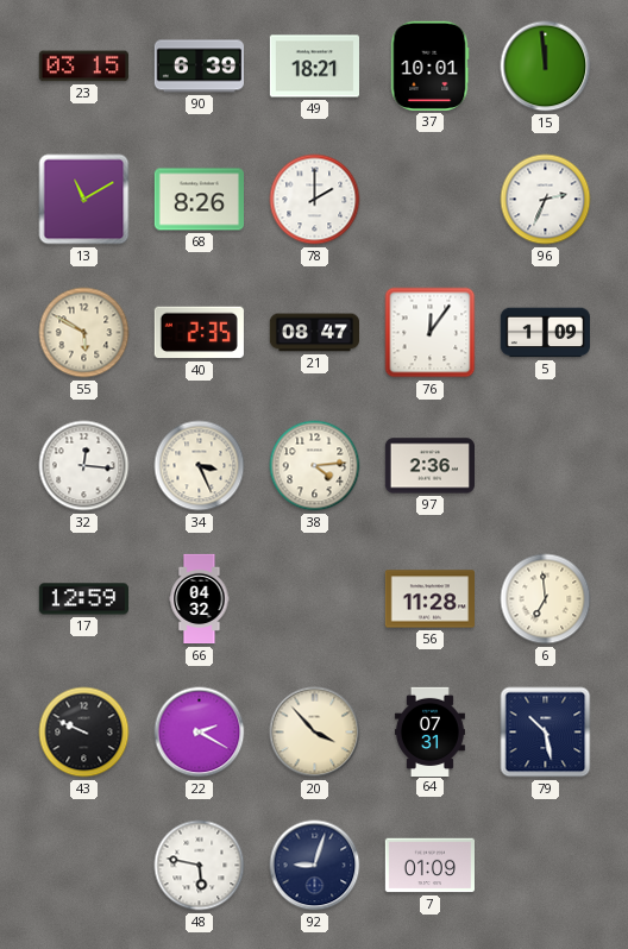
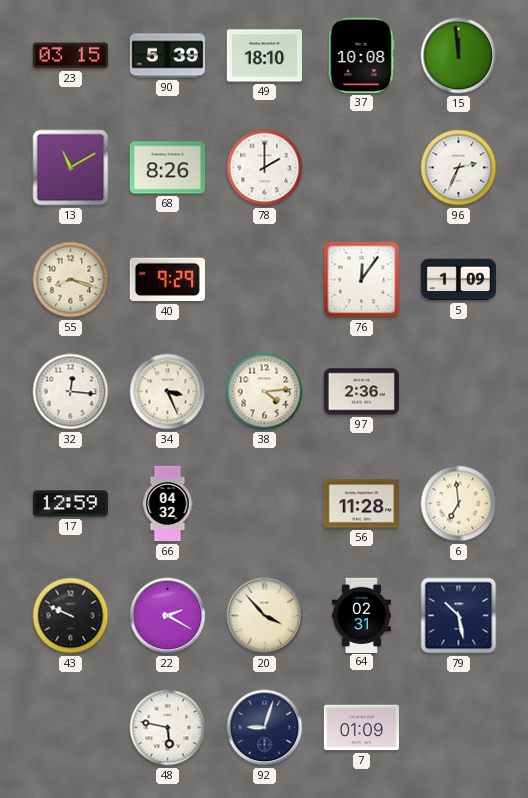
90: 6:39 -> 5:39 (167, 56)
49: 18:21 -> 18:10 (264, 56)
37: 10:01 -> 10:08 (361, 55)
55: 5:50 -> 8:18 (71, 280)
40: 2:35 -> 9:29 (167, 280)
21: 08:47 -> none (314, 333)
64: 07:31 -> 02:31 (361, 615)
